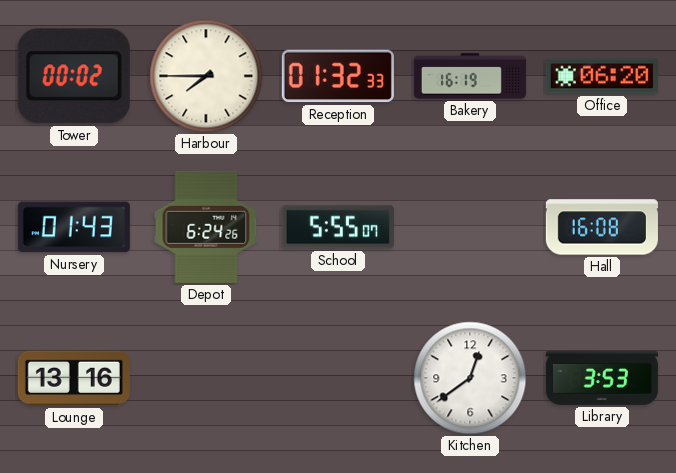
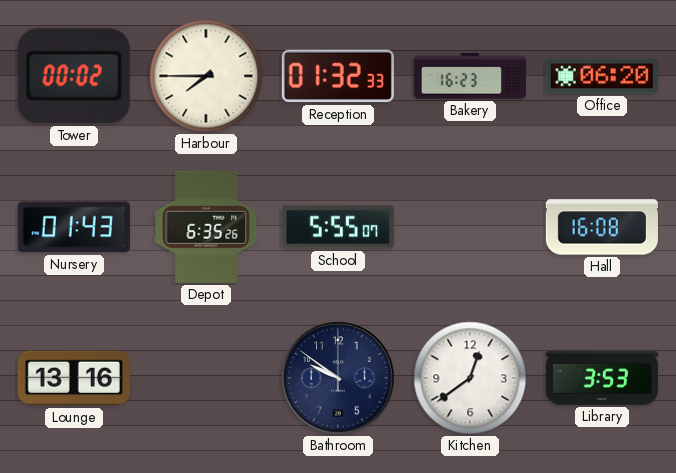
Bakery: 16:19 -> 16:23 (470, 76)
Depot: 6:24 -> 6:35 (206, 227)
Bathroom: none -> 9:51 (338, 378)
